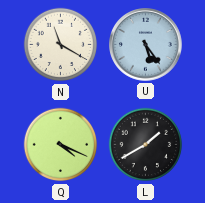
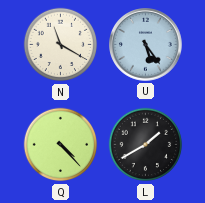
Q: 4:19 -> 4:23 (61, 145)
